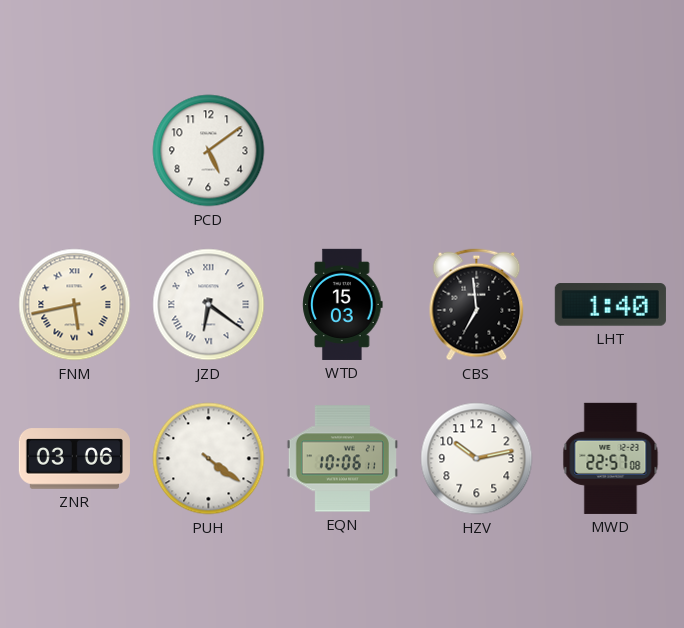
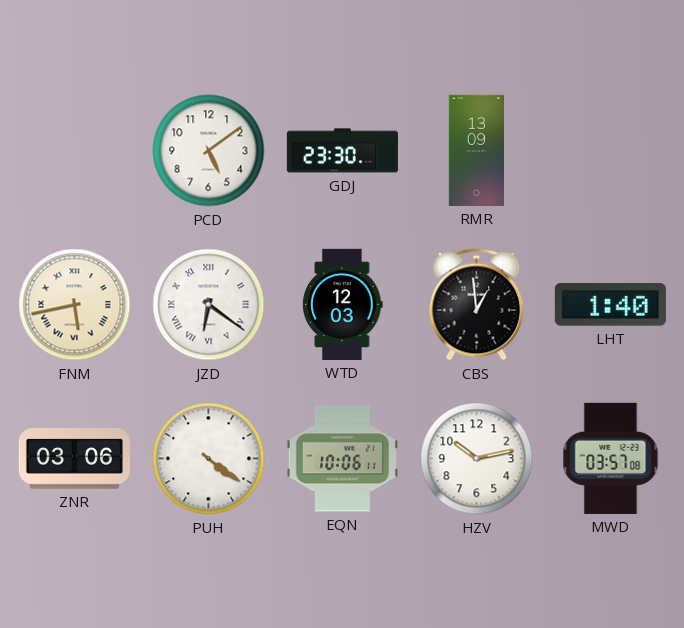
GDJ: none -> 23:30 (342, 151)
RMR: none -> 13:09 (476, 150)
WTD: 15:03 -> 12:03 (343, 304)
CBS: 6:59 -> 12:59 (477, 305)
MWD: 22:57 -> 03:57 (611, 458)
